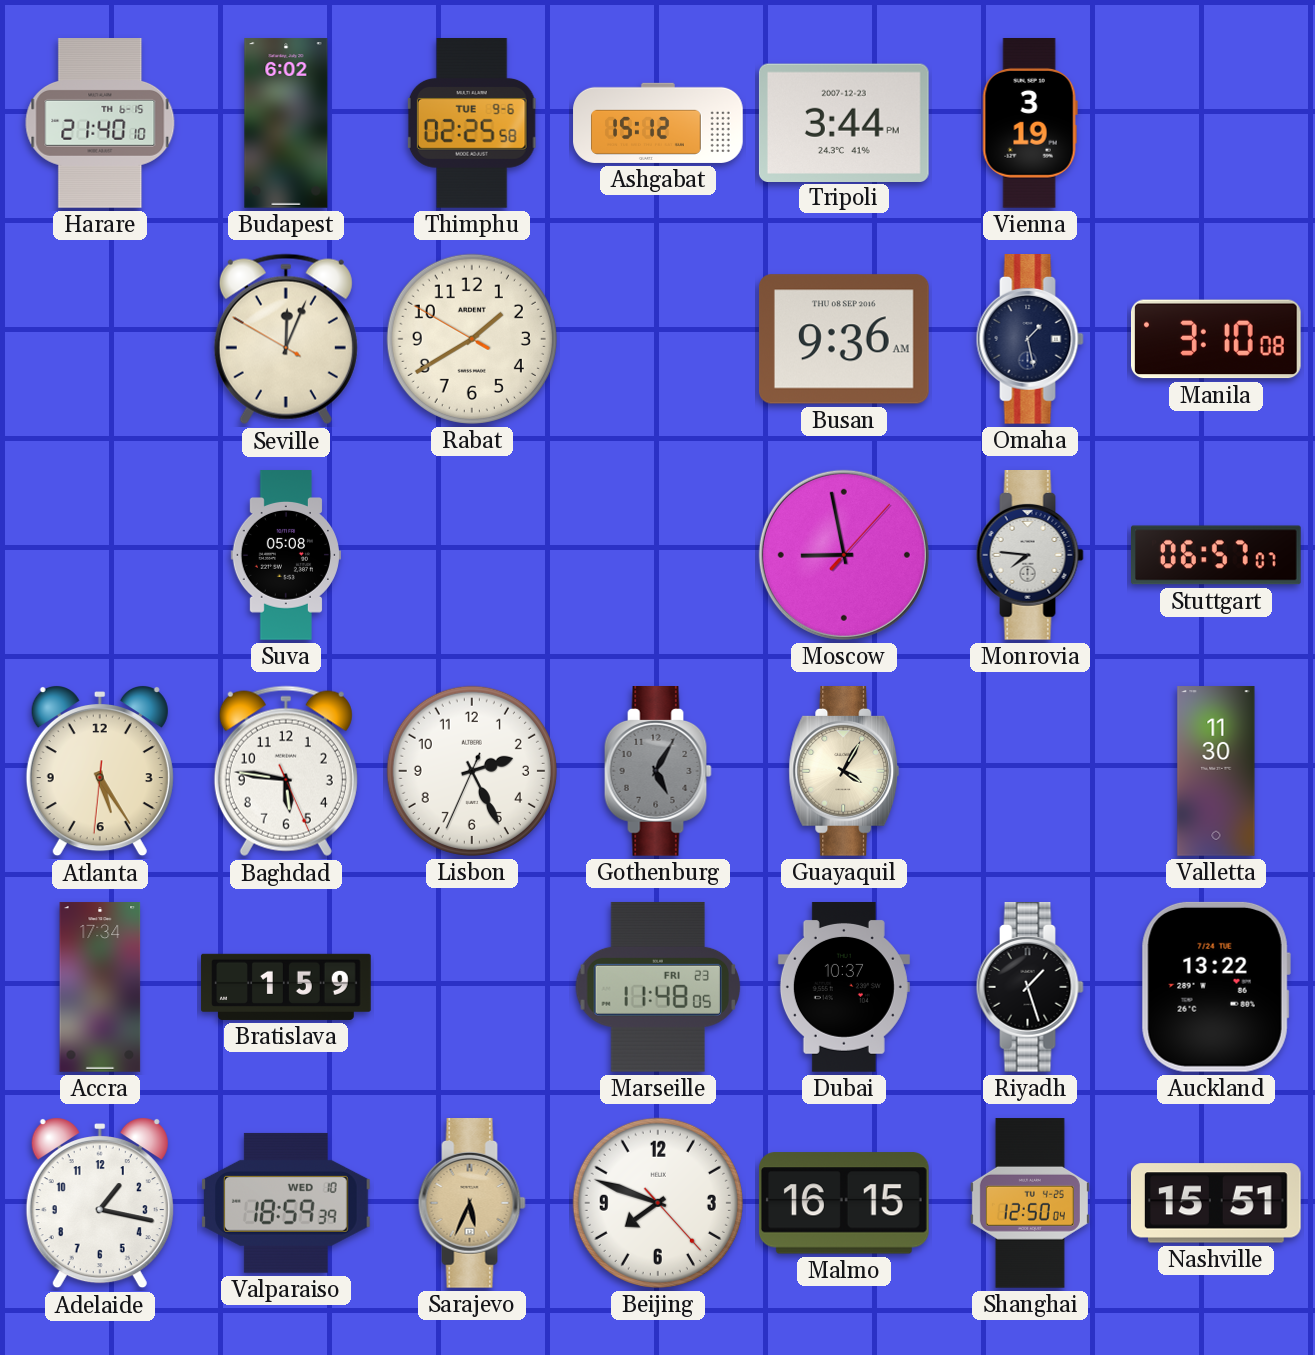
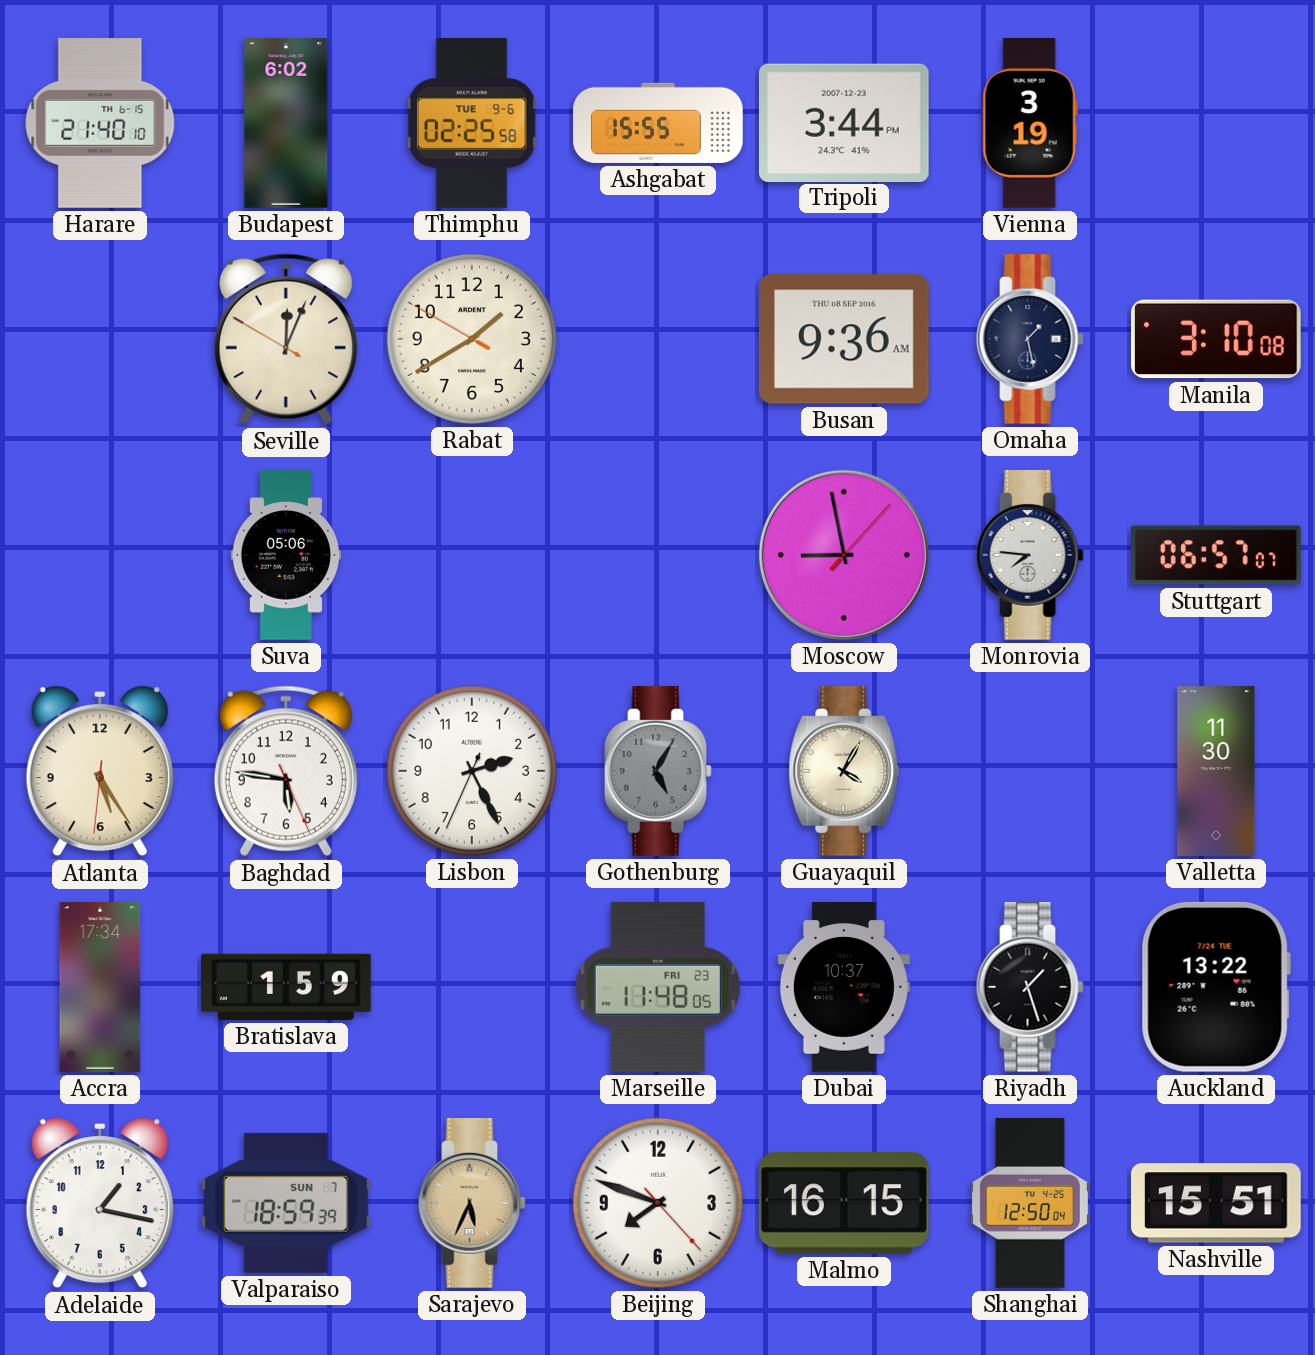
Ashgabat: 15:12 -> 15:55 (658, 123)
Suva: 05:08 -> 05:06 (286, 555)
Valparaiso date: WED 10 -> SUN 7 (286, 1203)
